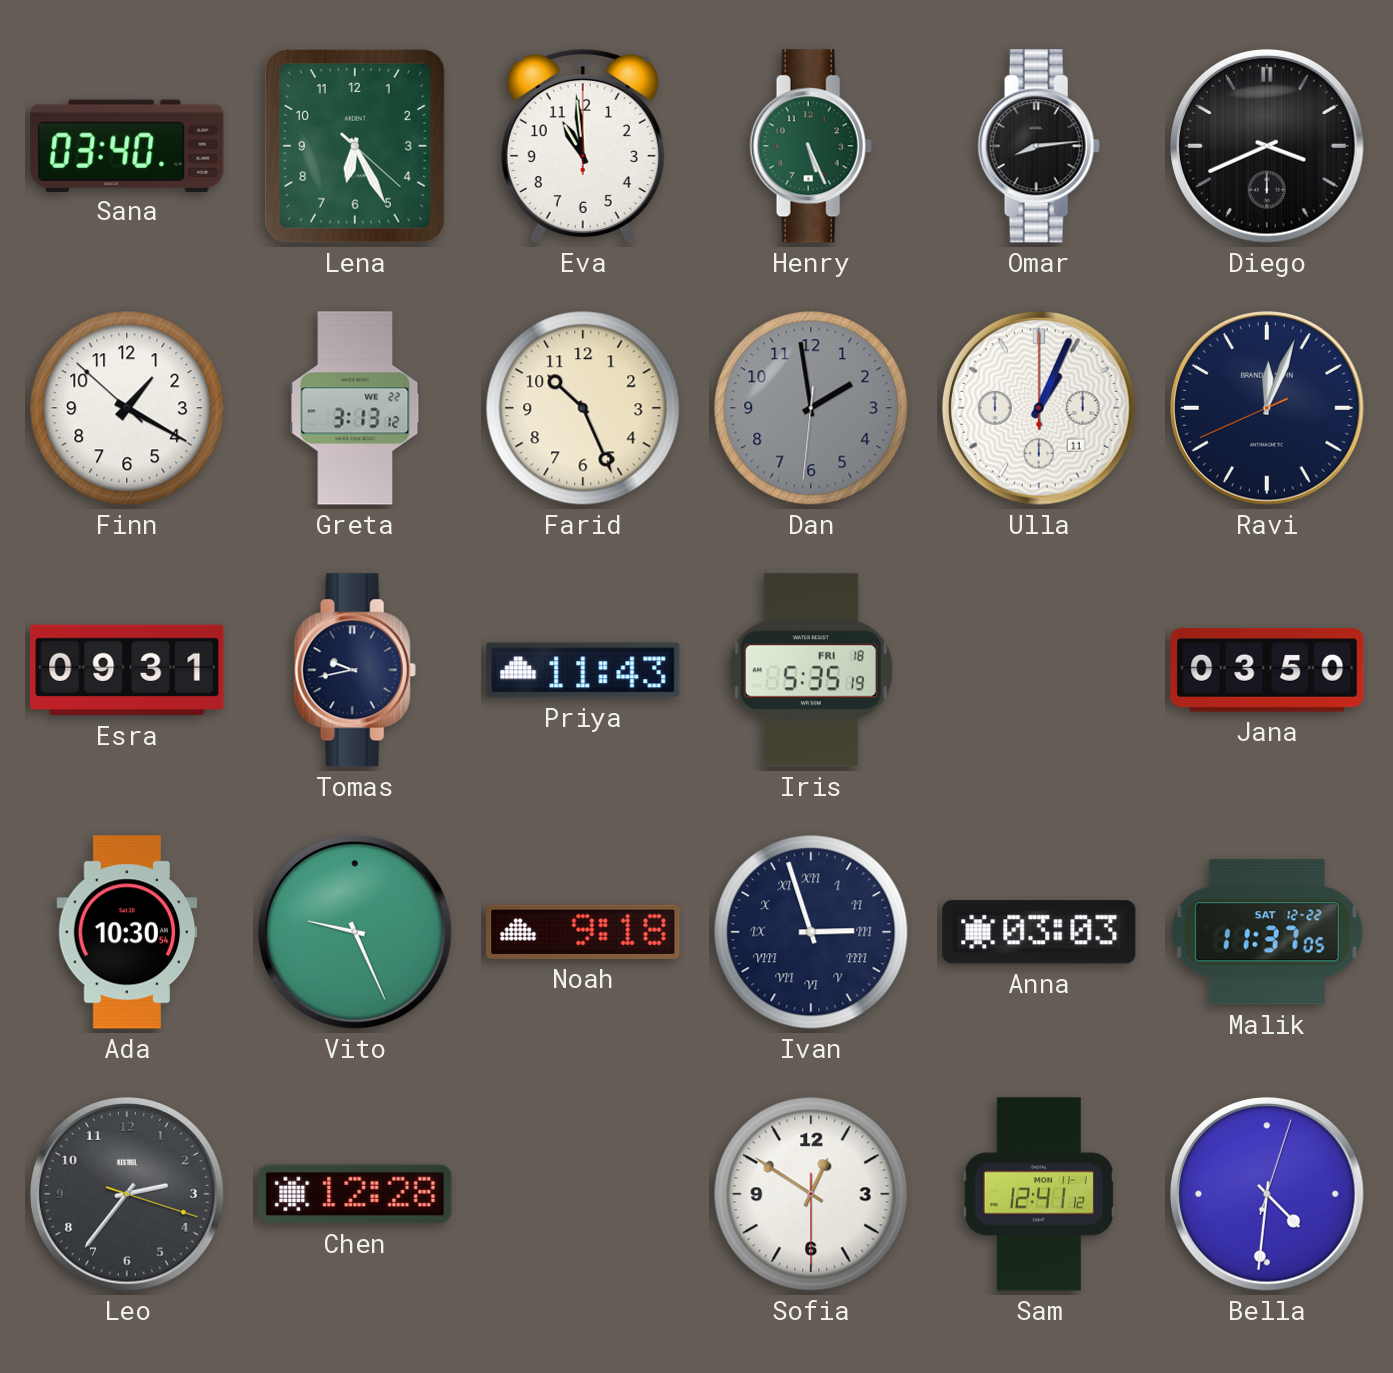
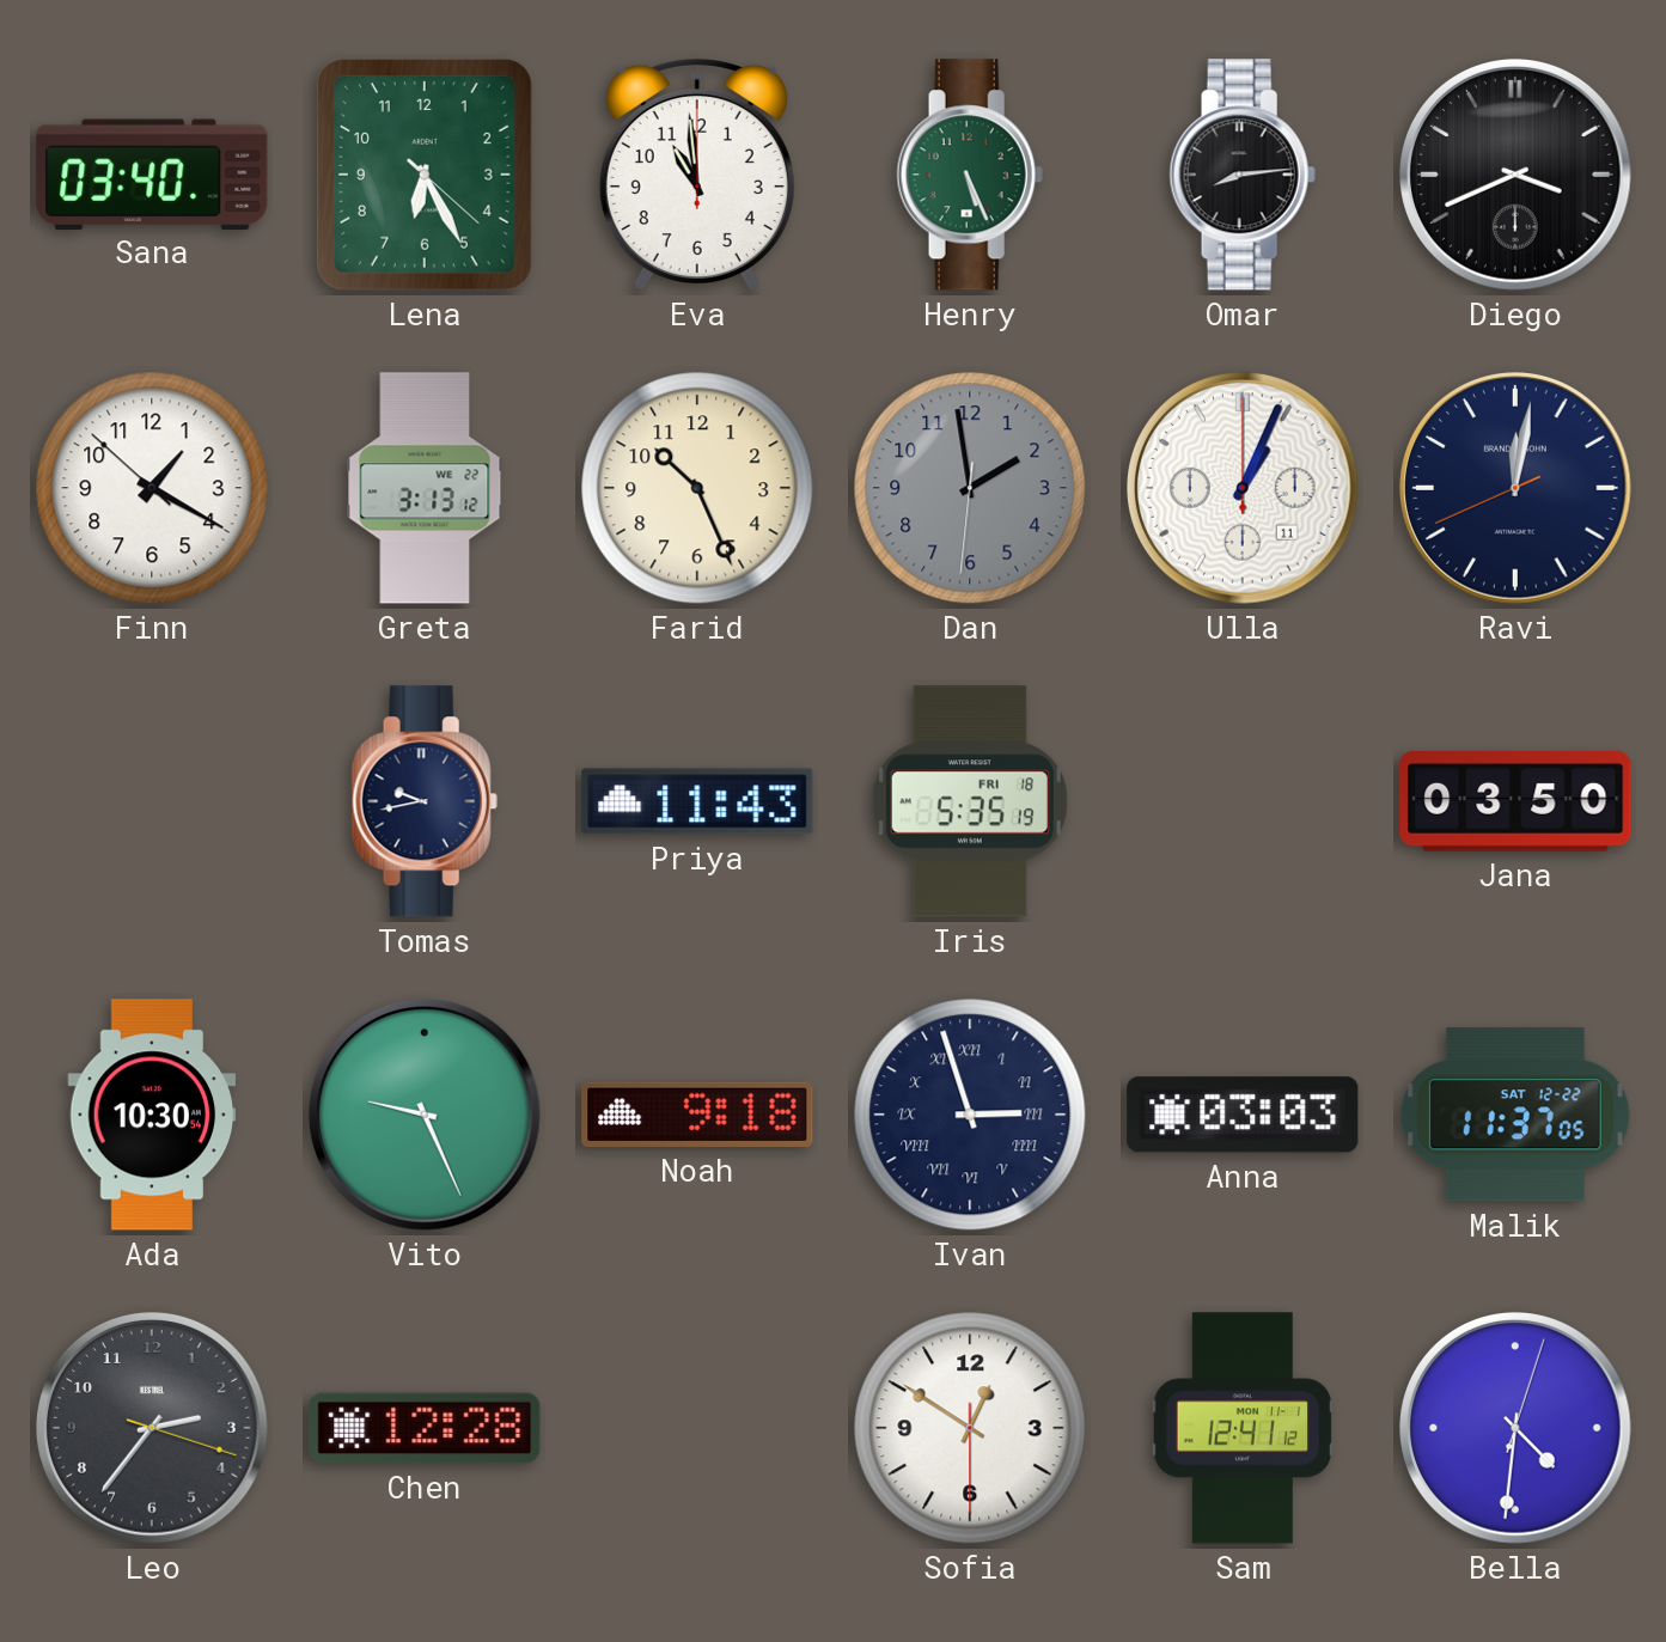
Ravi: 12:03 -> 12:01 (1517, 489)
Esra: 09:31 -> none (127, 670)
